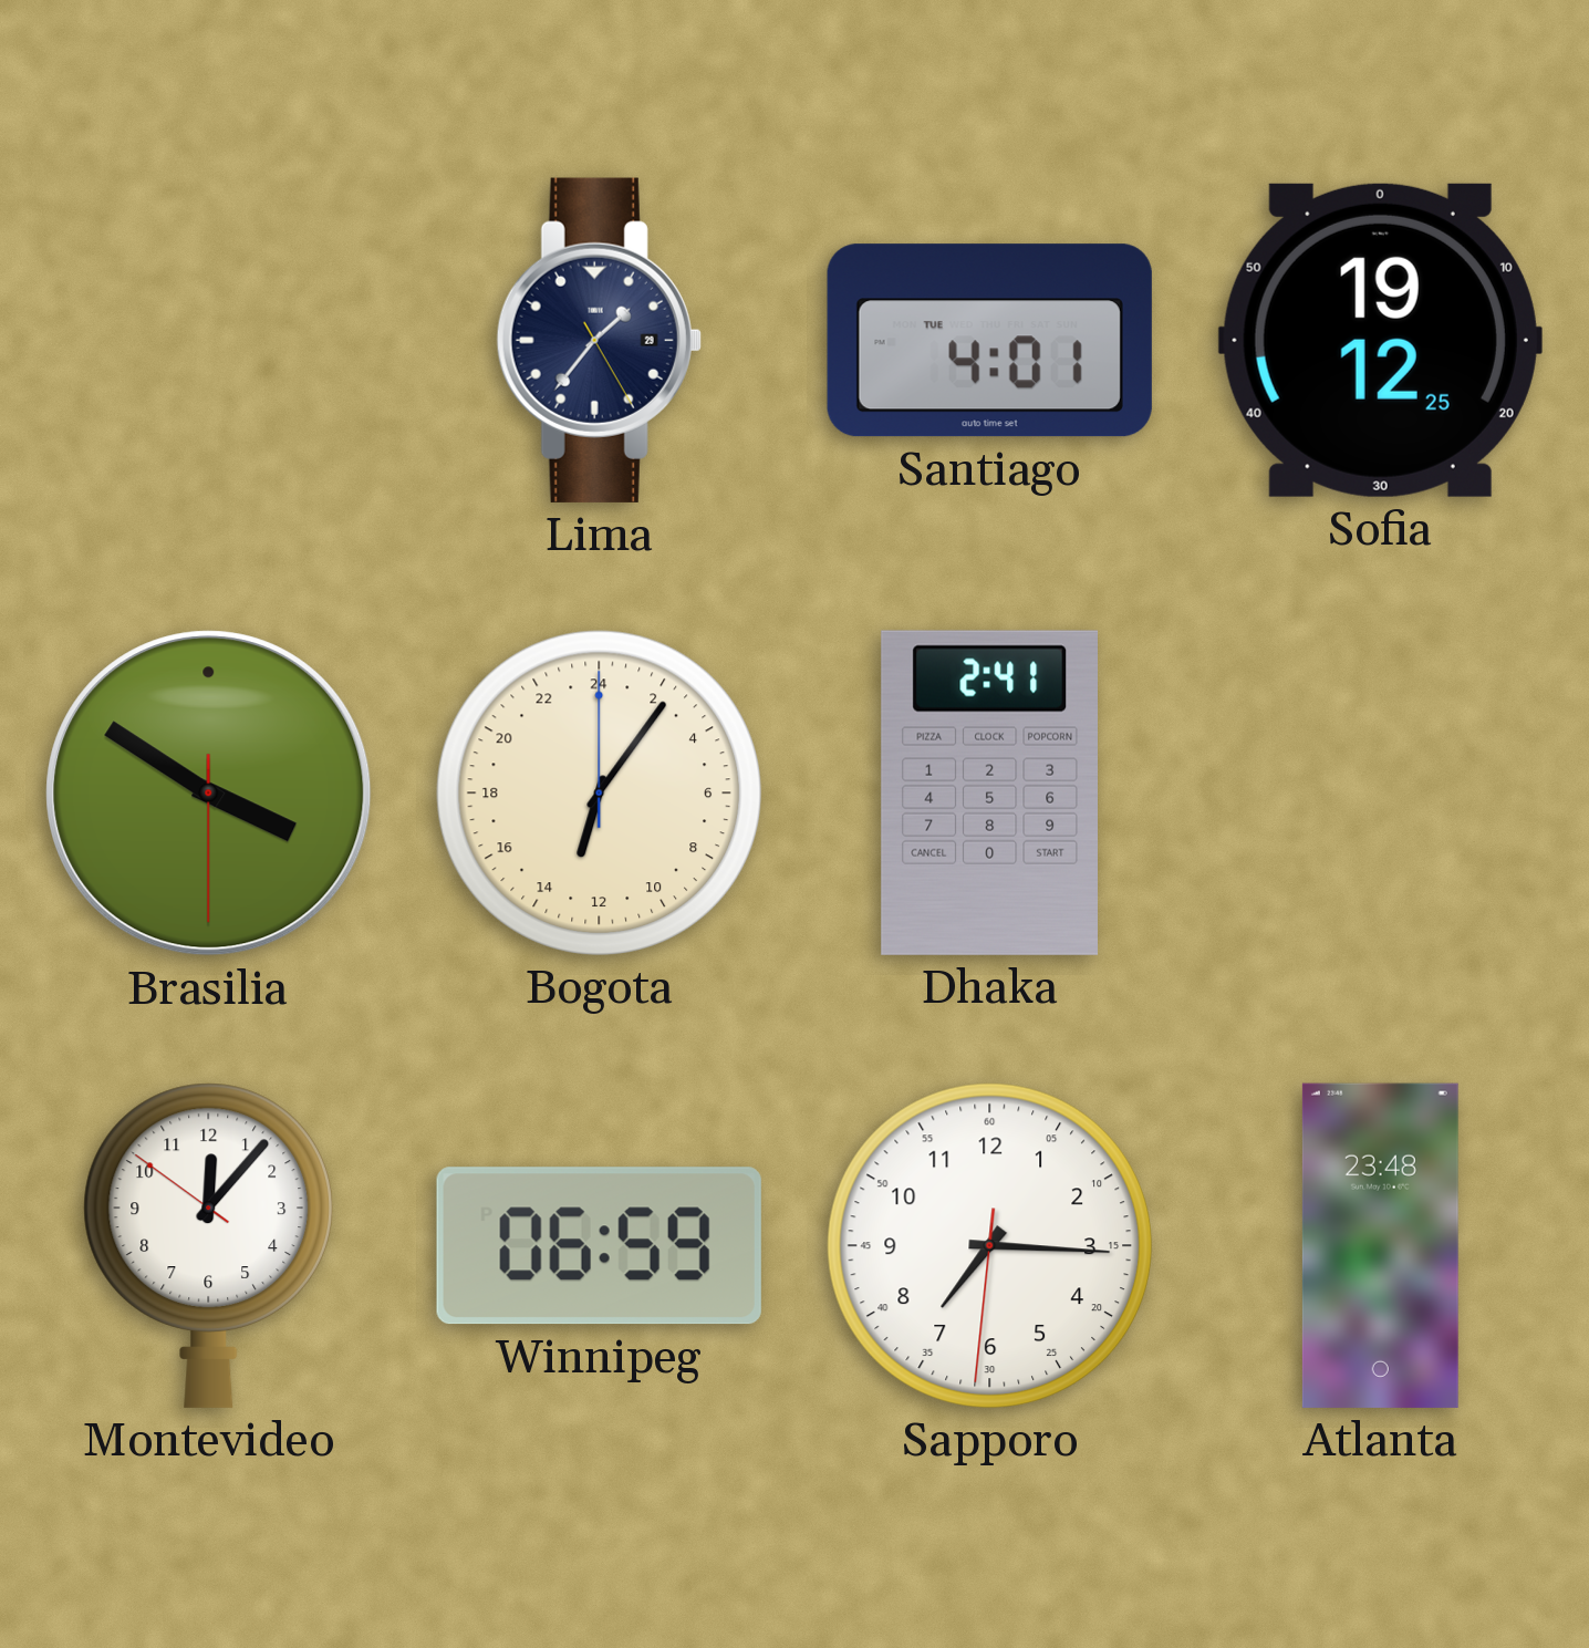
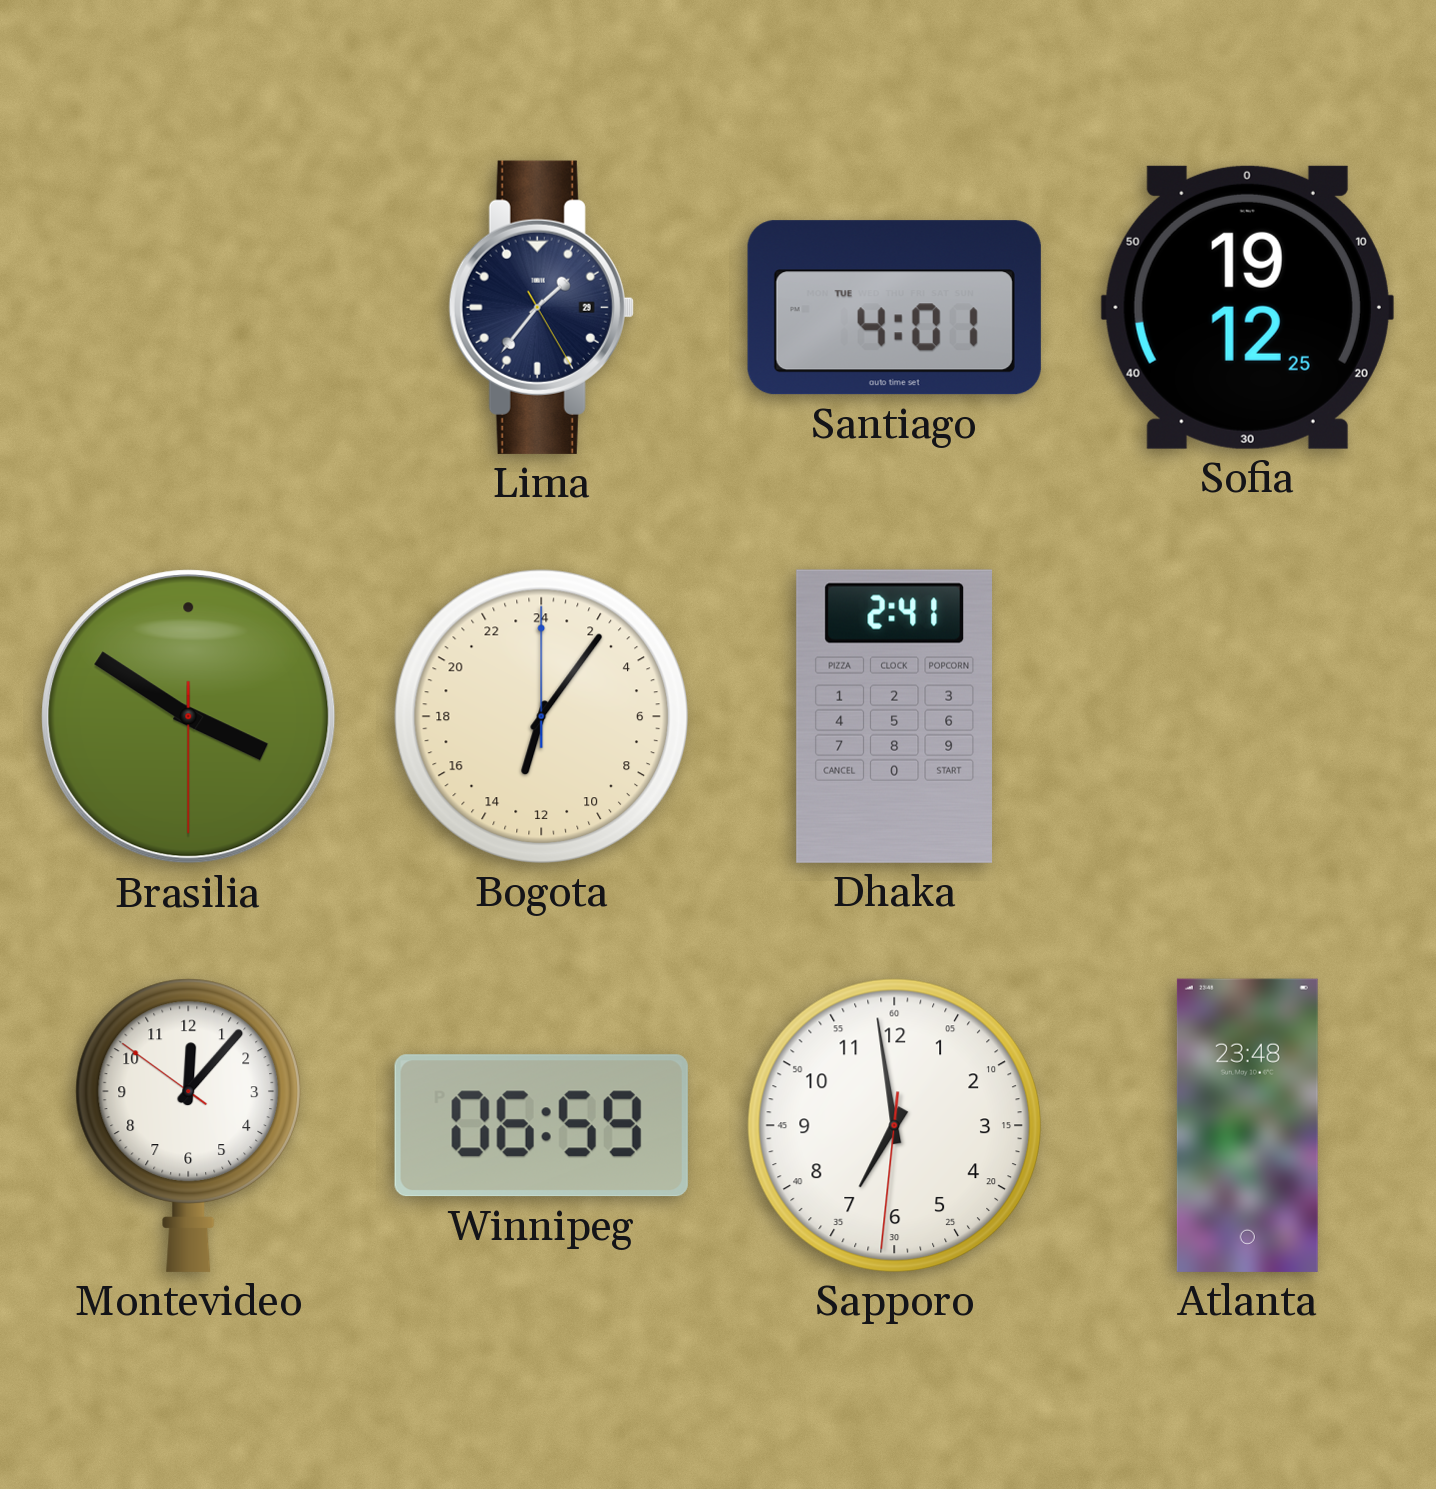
Sapporo: 7:15 -> 6:58 (894, 1125)
